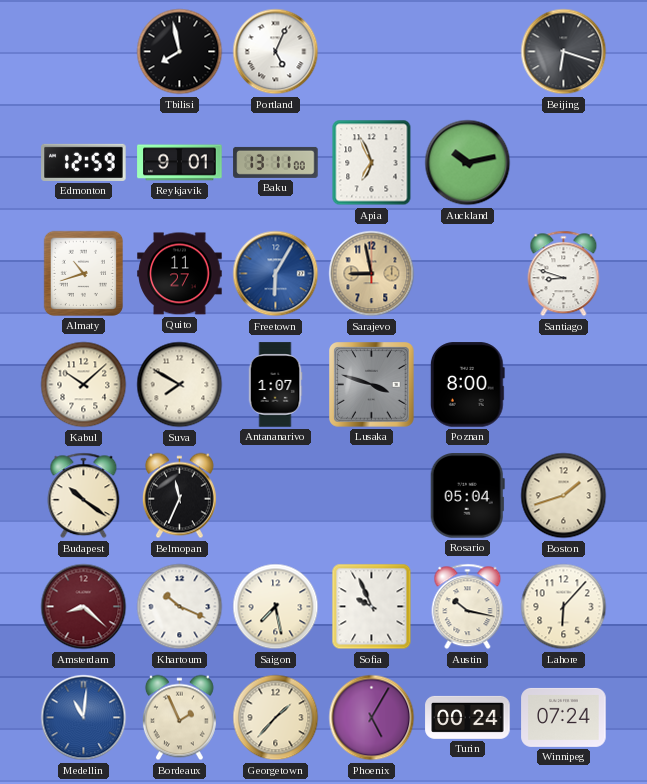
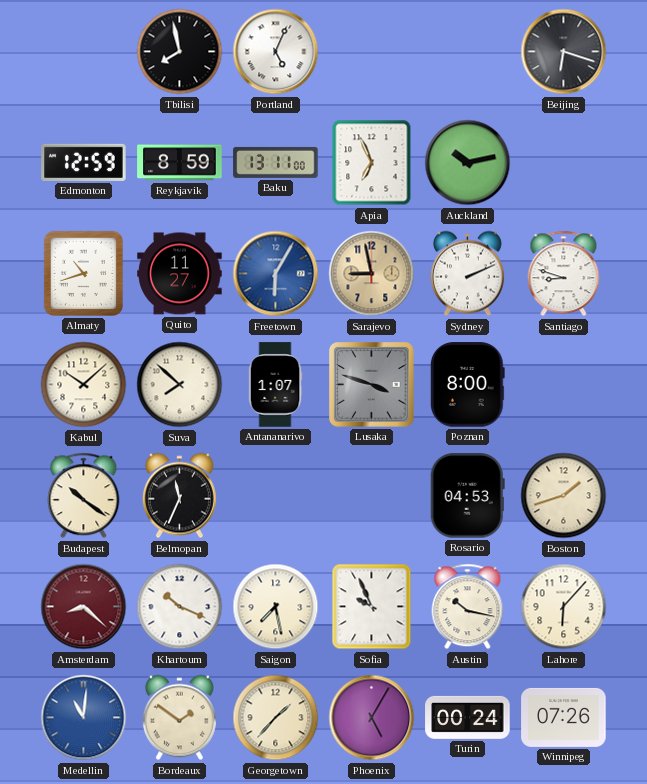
Reykjavik: 9:01 -> 8:59 (180, 163)
Sydney: none -> 2:11 (467, 274)
Suva: 7:50 -> 7:52 (180, 385)
Rosario: 05:04 -> 04:53 (467, 496)
Bordeaux: 1:56 -> 1:51 (179, 718)
Winnipeg: 07:24 -> 07:26 (564, 717)
